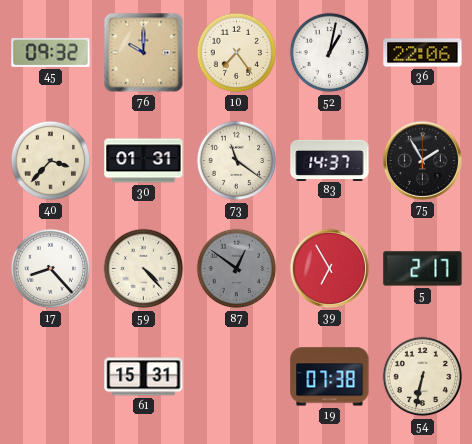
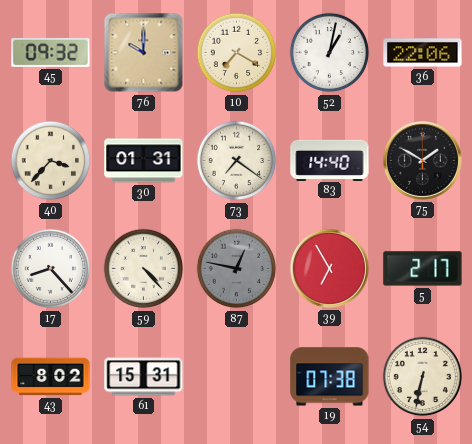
10: 7:24 -> 7:20 (237, 53)
73: 11:21 -> 7:21 (237, 161)
83: 14:37 -> 14:40 (330, 160)
75: 1:55 -> 1:50 (422, 160)
87: 12:51 -> 12:47 (237, 269)
43: none -> 8:02 (51, 377)
